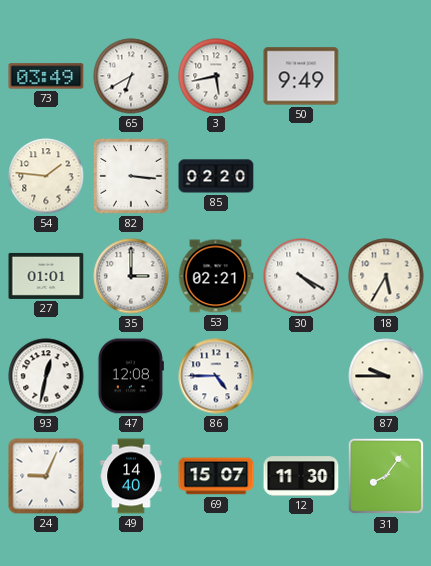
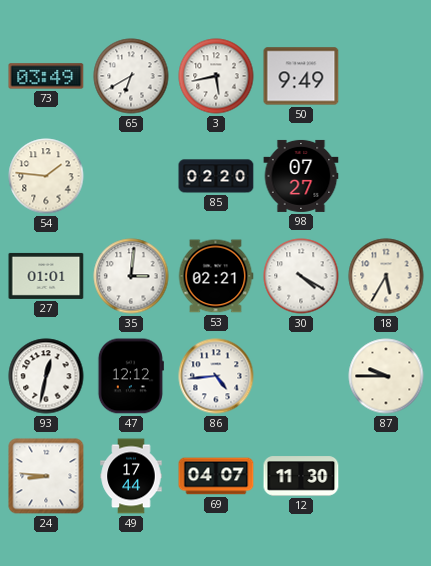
82: 3:16 -> none (131, 176)
98: none -> 07:27 (301, 176)
35: 3:00 -> 3:01 (131, 276)
47: 12:08 -> 12:12 (131, 376)
86: 4:45 -> 4:44 (216, 376)
24: 9:04 -> 8:46 (46, 476)
49: 14:40 -> 17:44 (131, 476)
69: 15:07 -> 04:07 (216, 476)
31: 8:06 -> none (386, 476)
